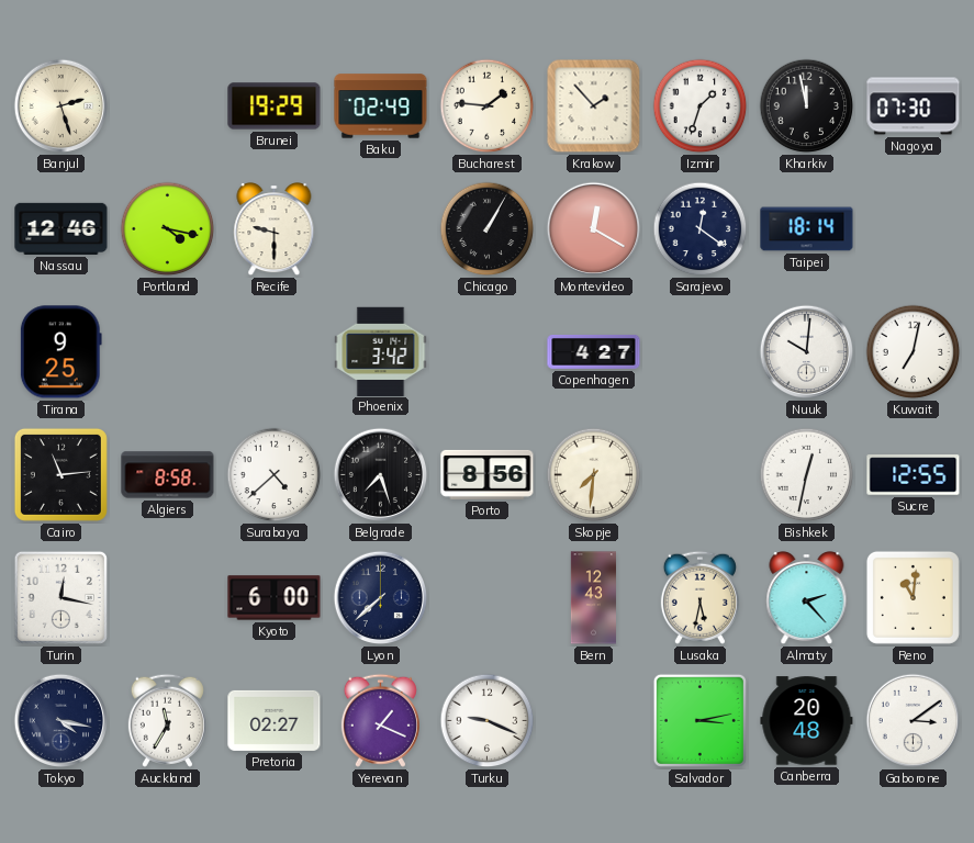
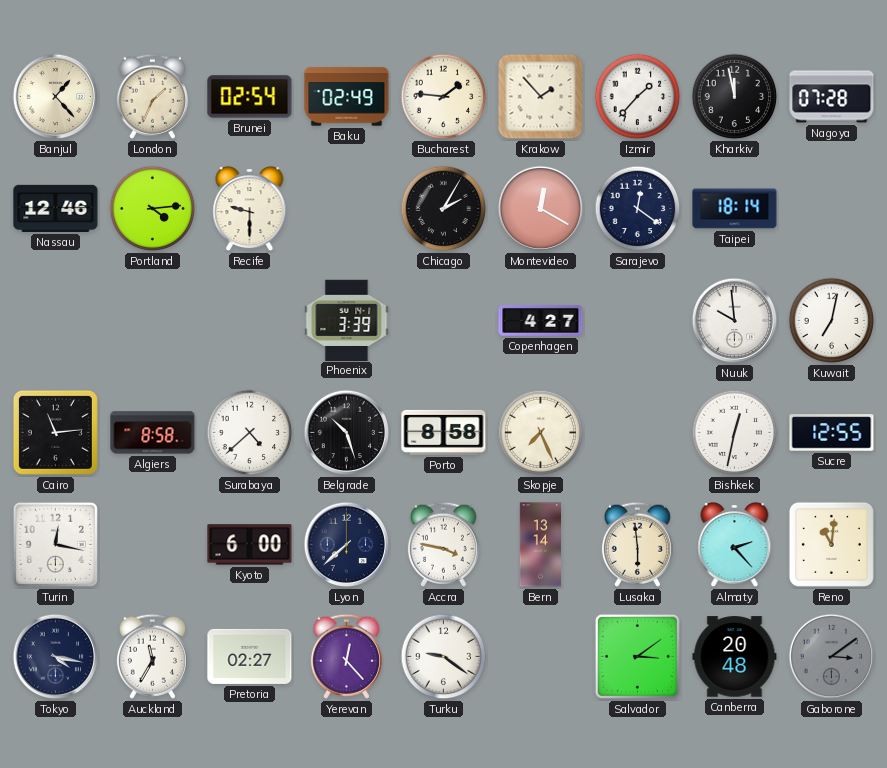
Banjul: 2:27 -> 1:23 (56, 97)
London: none -> 1:34 (152, 96)
Brunei: 19:29 -> 02:54 (250, 97)
Izmir: 1:33 -> 1:37 (638, 97)
Nagoya: 07:30 -> 07:28 (832, 97)
Portland: 4:17 -> 4:14 (153, 209)
Chicago: 1:05 -> 2:05 (444, 209)
Tirana: 9:25 -> none (60, 352)
Phoenix: 3:42 -> 3:39 (347, 320)
Nuuk: 10:01 -> 9:59 (735, 321)
Belgrade: 7:27 -> 10:27 (347, 433)
Porto: 8:56 -> 8:58 (444, 432)
Skopje: 7:31 -> 7:26 (541, 433)
Accra: none -> 3:47 (443, 544)
Bern: 12:43 -> 13:14 (541, 545)
Lusaka: 5:32 -> 5:59 (637, 544)
Yerevan: 1:19 -> 12:23 (346, 656)
Turku: 9:19 -> 9:21 (444, 657)
Salvador: 3:13 -> 3:09 (637, 656)
Gaborone dial: white -> grey (832, 657)
